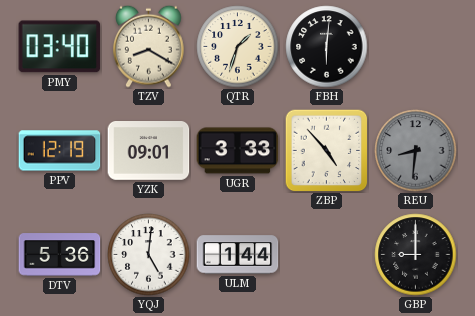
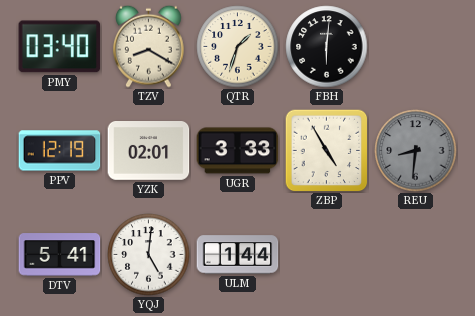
YZK: 09:01 -> 02:01 (149, 151)
ZBP: 4:53 -> 4:55 (326, 150)
DTV: 5:36 -> 5:41 (60, 255)
GBP: 9:00 -> none (416, 255)
